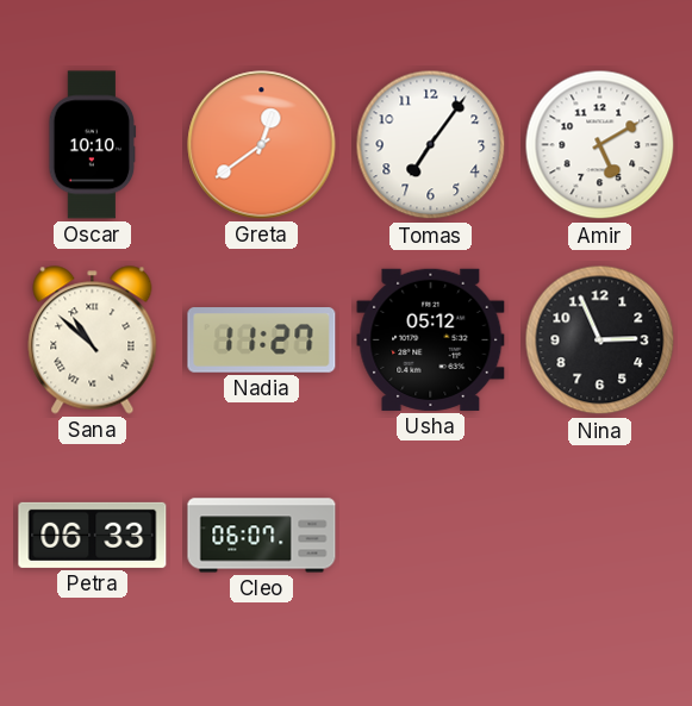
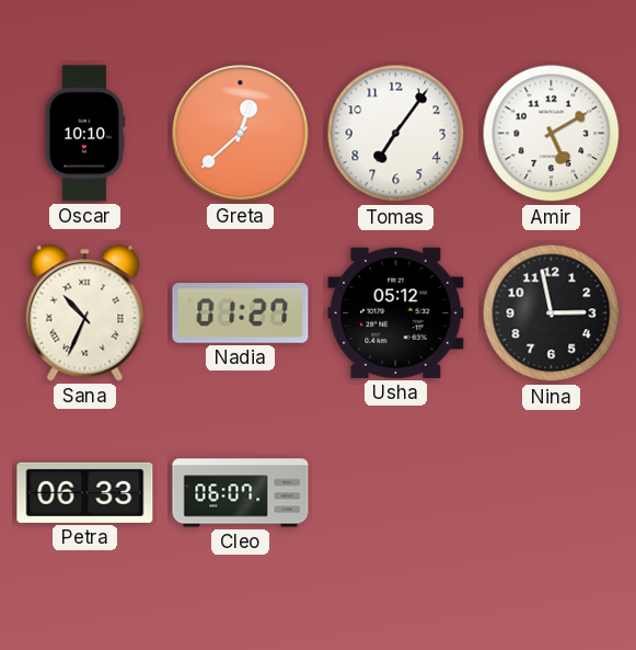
Greta: 12:39 -> 12:38 (241, 134)
Sana: 10:52 -> 10:34 (85, 313)
Nadia: 11:27 -> 01:27 (241, 313)
Nina: 2:56 -> 2:58 (552, 313)
